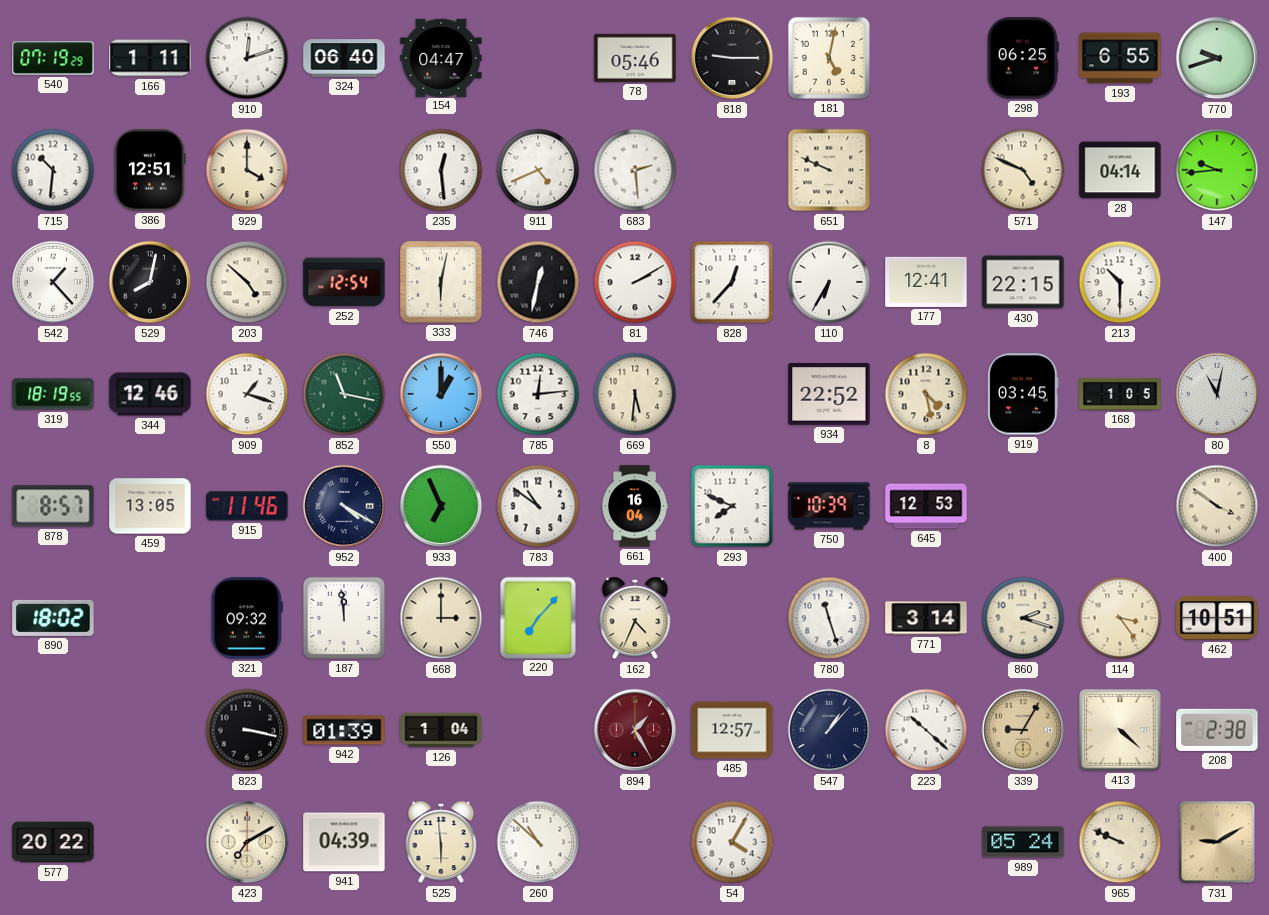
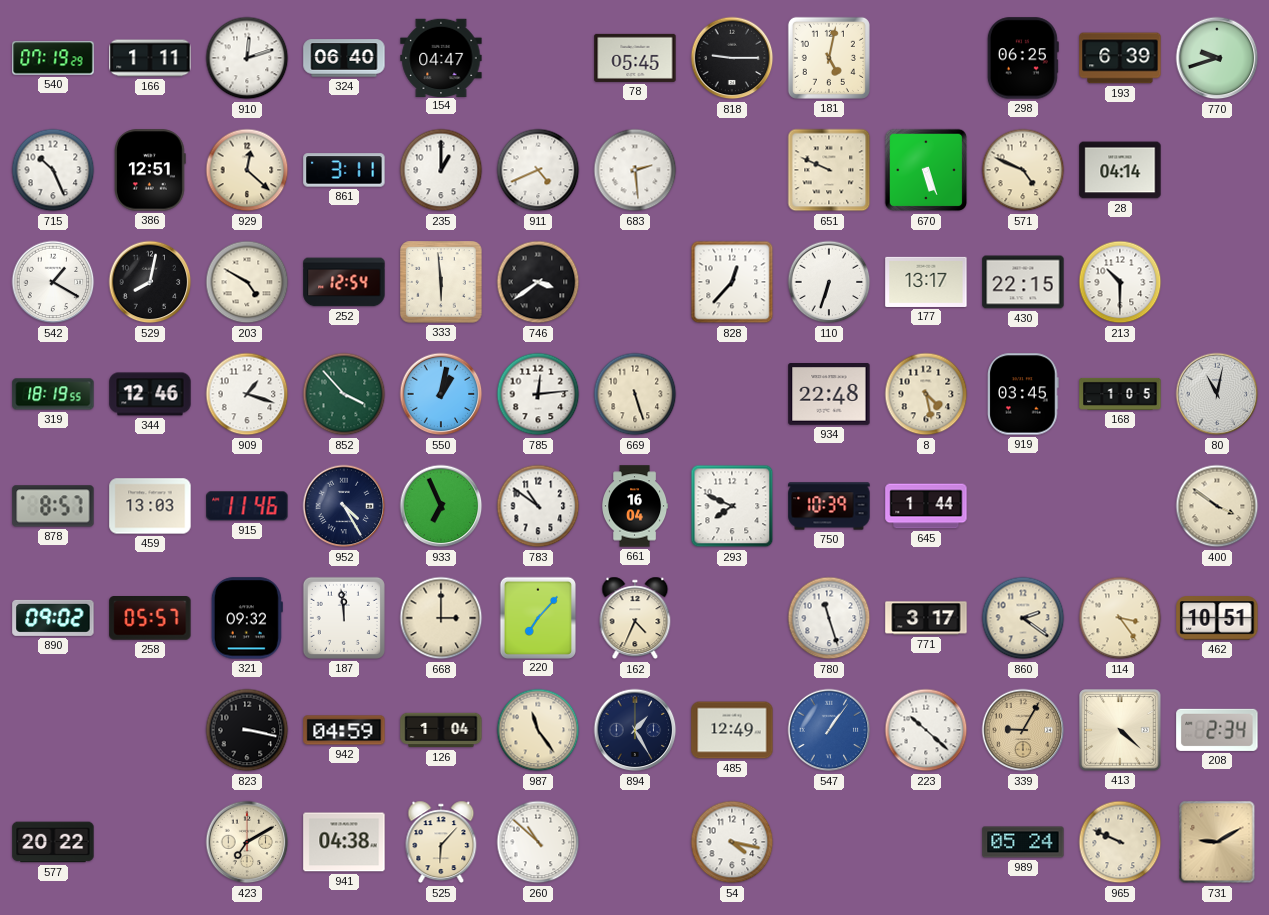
78: 05:46 -> 05:45 (635, 58)
193: 6:55 -> 6:39 (1120, 58)
715: 10:31 -> 10:26 (53, 170)
929: 4:00 -> 12:22 (247, 170)
861: none -> 3:11 (344, 170)
235: 12:29 -> 1:00 (441, 170)
670: none -> 5:26 (926, 170)
147: 9:44 -> none (1217, 170)
542: 1:23 -> 1:20 (53, 282)
203: 4:52 -> 4:50 (247, 282)
333: 6:02 -> 5:59 (441, 282)
746: 12:32 -> 3:39 (538, 282)
81: 2:10 -> none (635, 282)
110: 6:35 -> 6:33 (829, 282)
177: 12:41 -> 13:17 (926, 282)
852: 11:17 -> 3:53 (344, 394)
550: 1:00 -> 1:02 (441, 394)
669: 5:31 -> 5:27 (635, 394)
934: 22:52 -> 22:48 (829, 395)
459: 13:05 -> 13:03 (150, 506)
952: 4:20 -> 4:25 (344, 506)
645: 12:53 -> 1:44 (926, 506)
890: 18:02 -> 09:02 (53, 618)
258: none -> 05:57 (150, 619)
771: 3:14 -> 3:17 (926, 618)
860: 2:18 -> 2:21 (1023, 618)
942: 01:39 -> 04:59 (344, 730)
987: none -> 11:24 (538, 730)
894 dial: burgundy -> navy (635, 730)
485: 12:57 -> 12:49 (732, 730)
547: 1:07 -> 1:06 (829, 730)
547 dial: navy -> blue (829, 730)
208: 2:38 -> 2:34 (1217, 730)
941: 04:39 -> 04:38 (344, 842)
525: 5:59 -> 6:07 (441, 842)
54: 4:05 -> 4:17 (732, 842)
